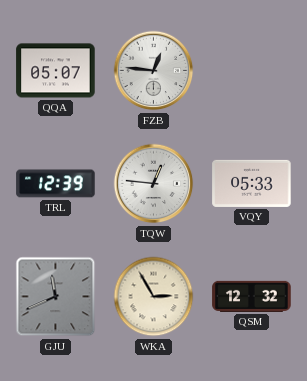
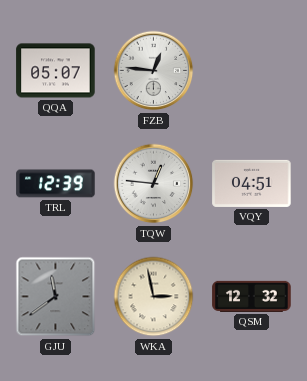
VQY: 05:33 -> 04:51 (252, 183)
GJU: 11:41 -> 11:39 (56, 297)
WKA: 2:55 -> 2:58 (154, 297)
